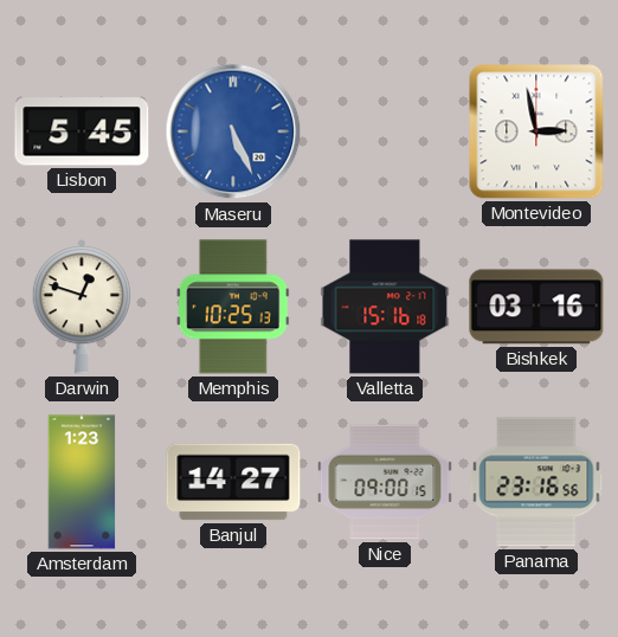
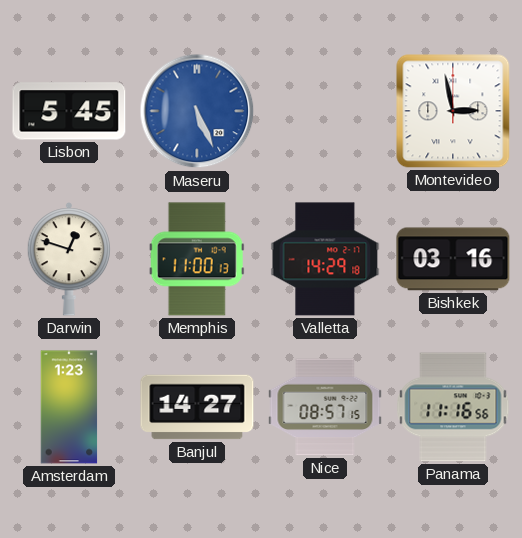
Memphis: 10:25 -> 11:00 (197, 259)
Valletta: 15:16 -> 14:29 (325, 259)
Nice: 09:00 -> 08:57 (325, 407)
Panama: 23:16 -> 11:16 (453, 407)
